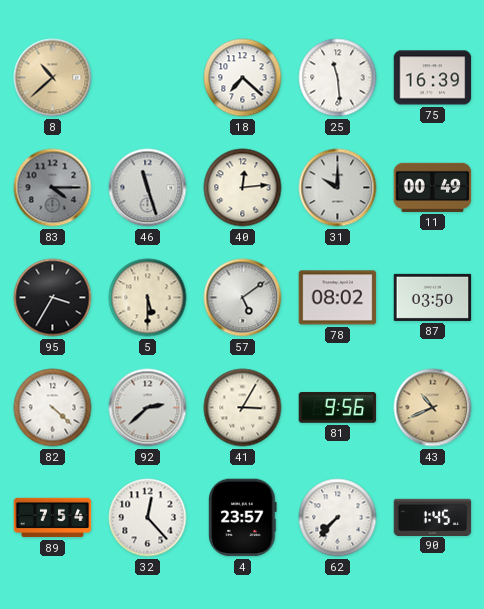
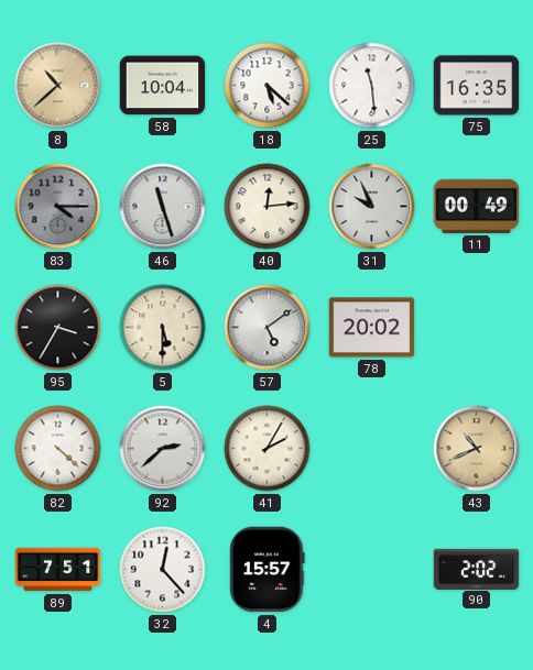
58: none -> 10:04 (163, 86)
18: 7:22 -> 5:22 (268, 86)
75: 16:39 -> 16:35 (477, 86)
31: 10:00 -> 9:56 (372, 207)
78: 08:02 -> 20:02 (372, 328)
87: 03:50 -> none (433, 297)
41: 3:05 -> 2:05 (268, 449)
81: 9:56 -> none (338, 408)
89: 7:54 -> 7:51 (58, 570)
4: 23:57 -> 15:57 (268, 570)
62: 7:37 -> none (338, 518)
90: 1:45 -> 2:02 (477, 569)
